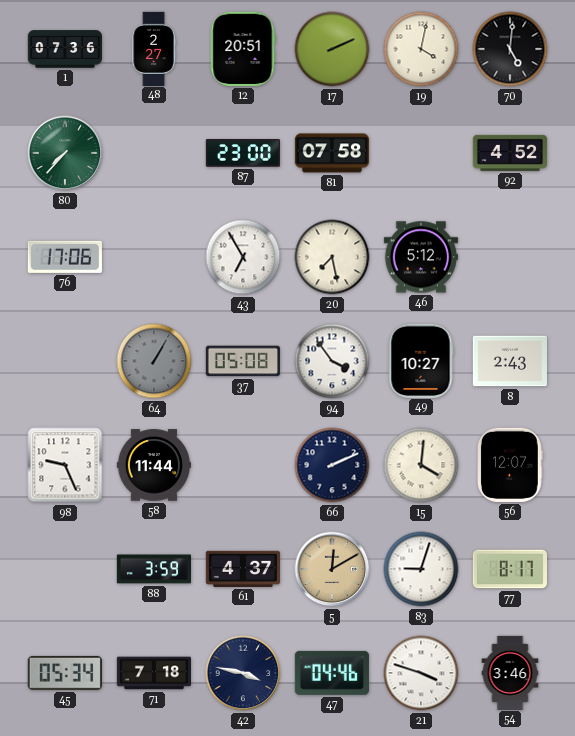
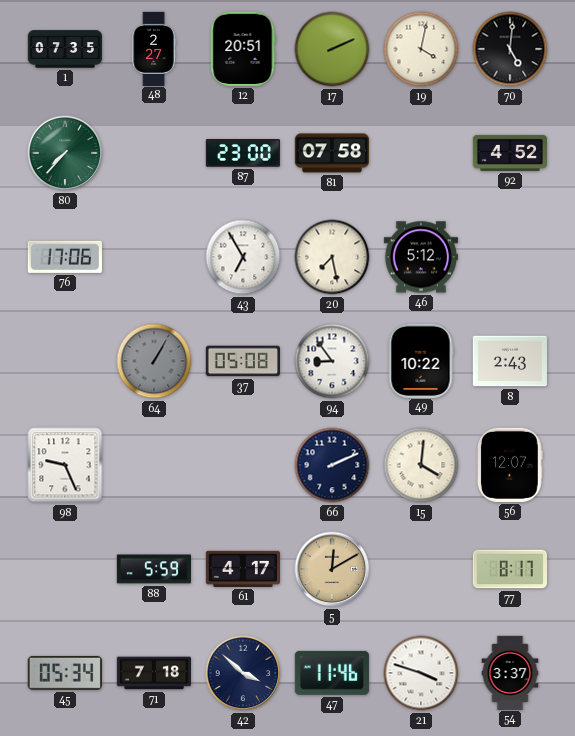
1: 07:36 -> 07:35 (64, 49)
94: 3:54 -> 8:54 (332, 361)
49: 10:27 -> 10:22 (421, 360)
58: 11:44 -> none (153, 465)
88: 3:59 -> 5:59 (153, 569)
61: 4:37 -> 4:17 (242, 569)
83: 9:03 -> none (421, 569)
42: 3:47 -> 3:52 (243, 673)
47: 04:46 -> 11:46 (332, 673)
54: 3:46 -> 3:37 (510, 672)
